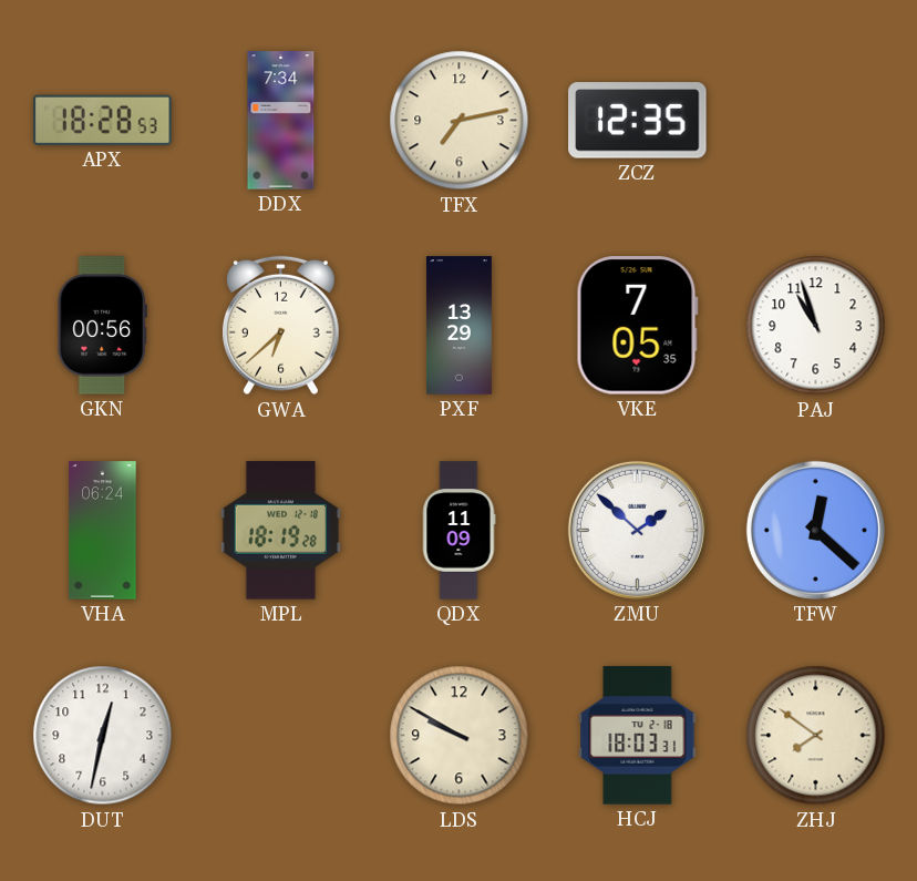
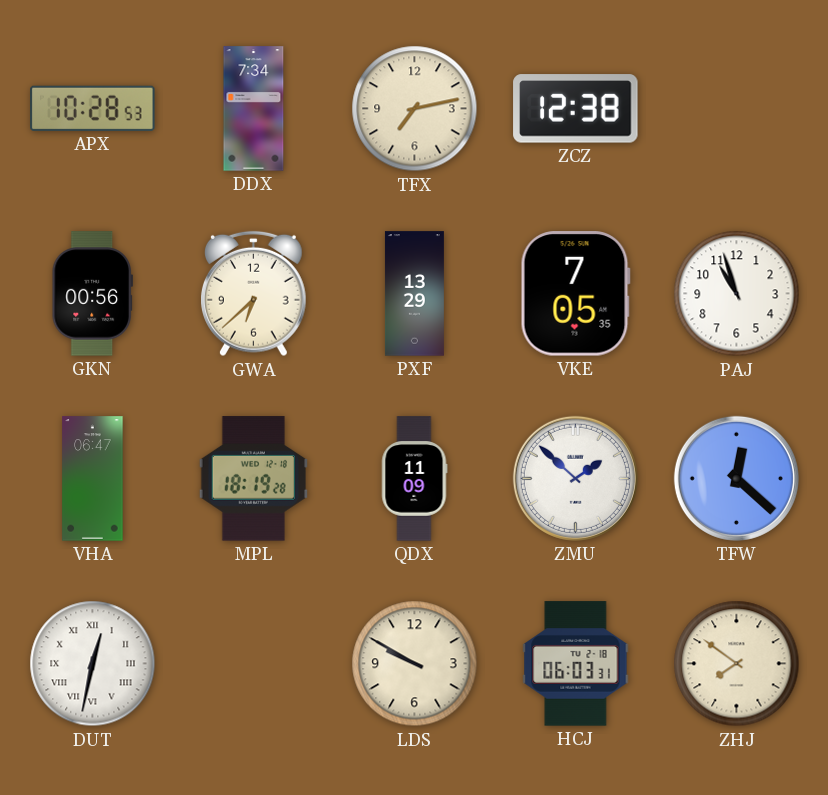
APX: 18:28 -> 10:28 (93, 108)
ZCZ: 12:35 -> 12:38 (576, 109)
VHA: 06:24 -> 06:47 (93, 479)
DUT numerals: Arabic -> Roman (93, 664)
HCJ: 18:03 -> 06:03 (576, 664)
